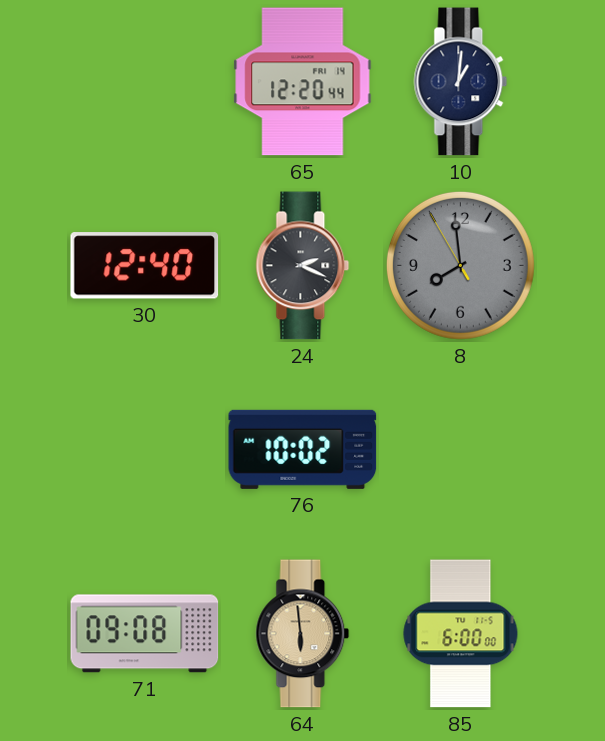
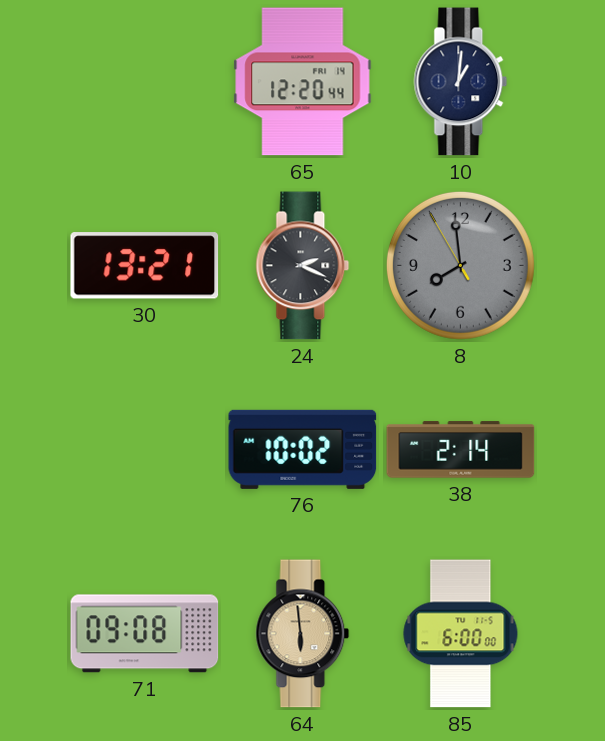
30: 12:40 -> 13:21 (145, 266)
38: none -> 2:14 (461, 450)
